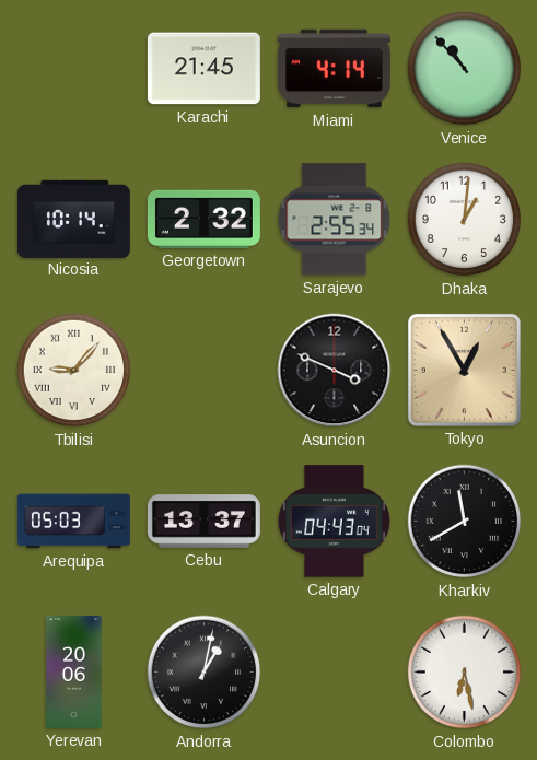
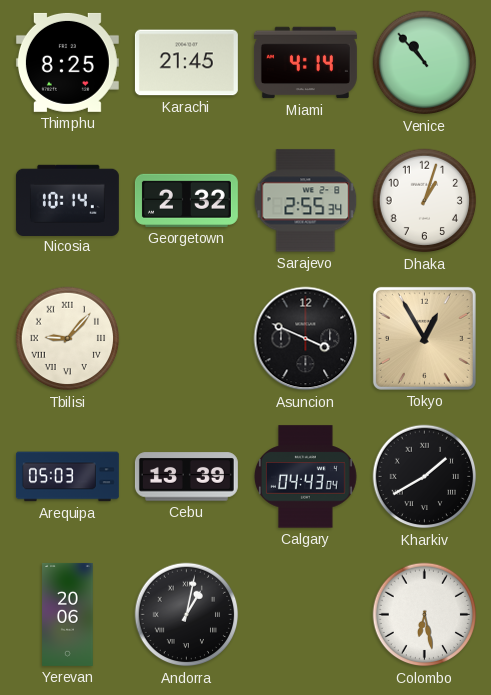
Thimphu: none -> 8:25 (67, 62)
Dhaka: 1:01 -> 1:03 (425, 201)
Cebu: 13:37 -> 13:39 (186, 477)
Kharkiv: 11:40 -> 1:40 (425, 477)
